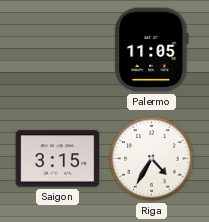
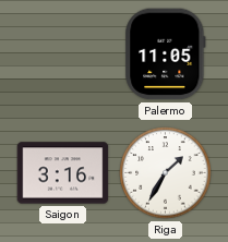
Saigon: 3:15 -> 3:16 (63, 173)
Riga: 4:35 -> 1:35 (166, 173)
